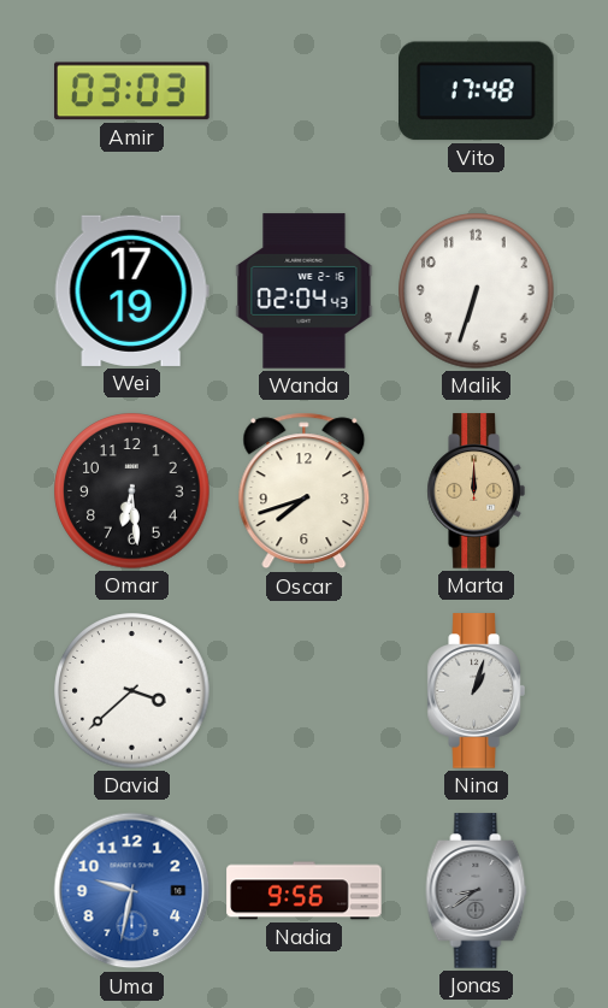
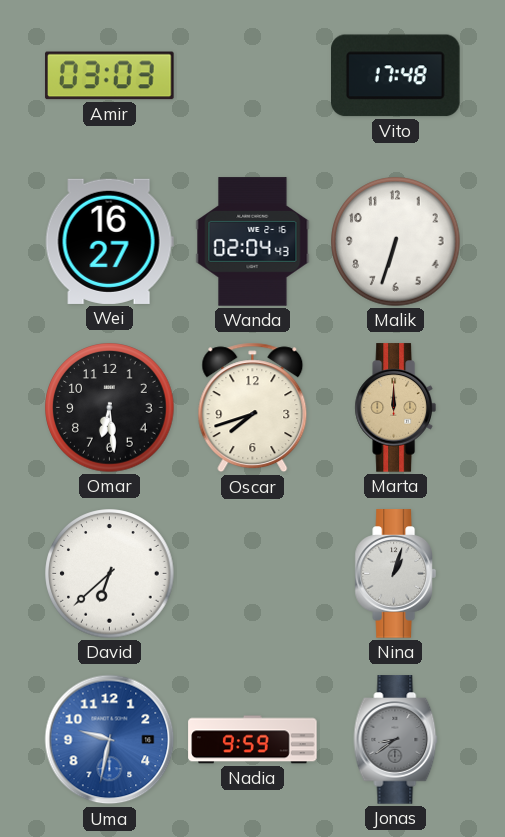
Wei: 17:19 -> 16:27 (109, 241)
David: 3:38 -> 6:38 (110, 574)
Nadia: 9:56 -> 9:59 (253, 740)
